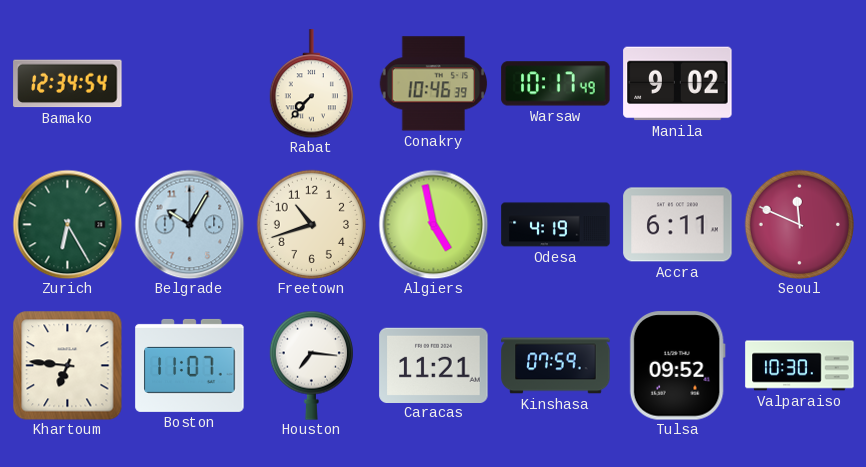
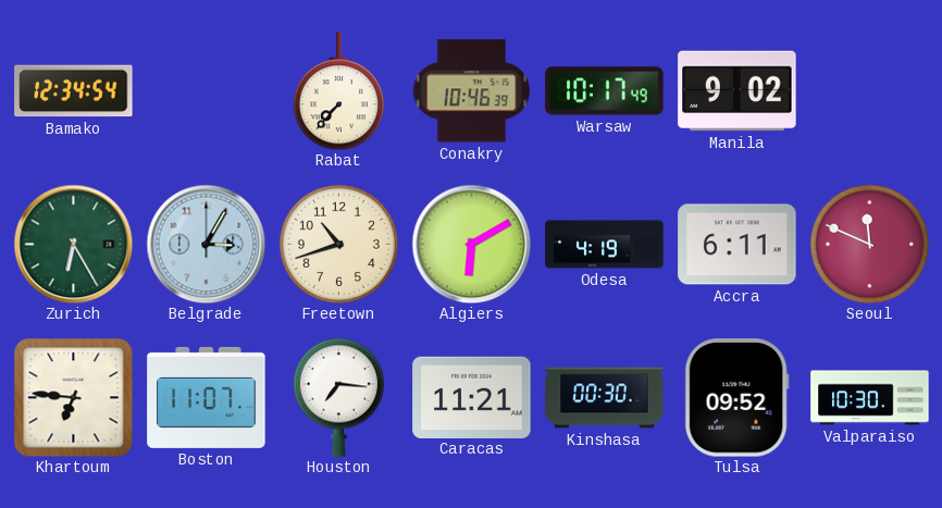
Belgrade: 10:05 -> 3:05 (206, 244)
Algiers: 4:58 -> 6:10 (471, 244)
Kinshasa: 07:59 -> 00:30 (605, 398)
